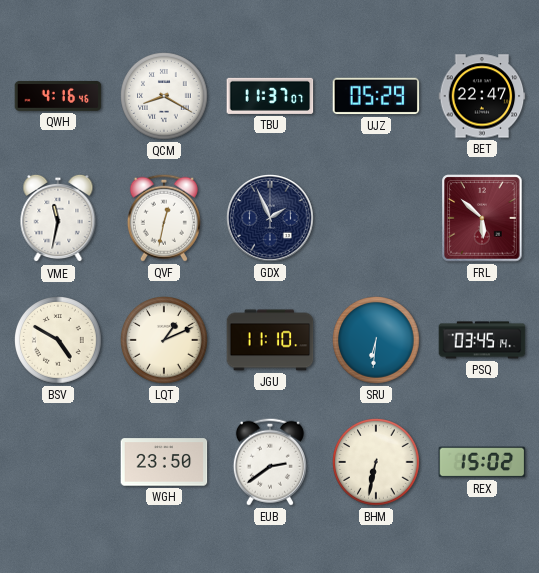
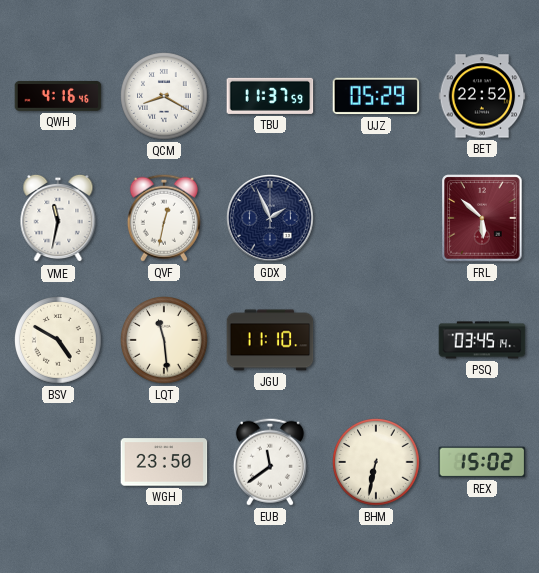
TBU: 11:37:07 -> 11:37:59 (270, 96)
BET: 22:47 -> 22:52 (482, 96)
LQT: 1:11 -> 11:29 (165, 341)
SRU: 6:31 -> none (377, 341)
EUB: 2:39 -> 11:39 (270, 462)
